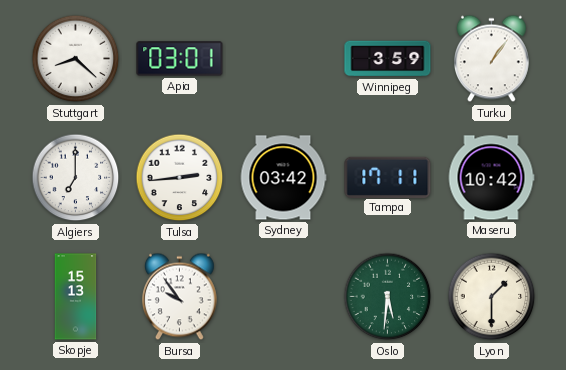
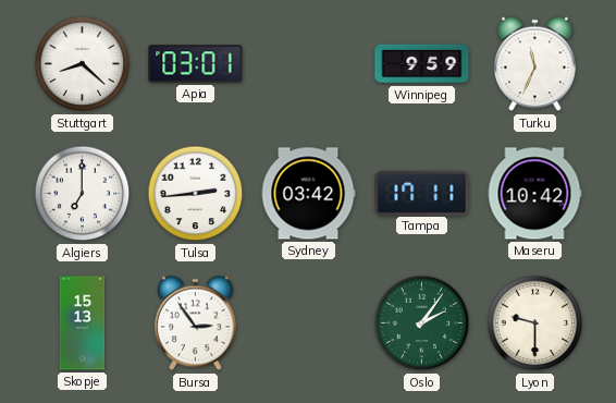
Winnipeg: 3:59 -> 9:59 (422, 64)
Turku: 1:06 -> 11:34 (534, 64)
Bursa: 9:54 -> 2:54 (195, 323)
Oslo: 5:31 -> 2:06 (422, 323)
Lyon: 1:30 -> 9:30 (535, 323)
